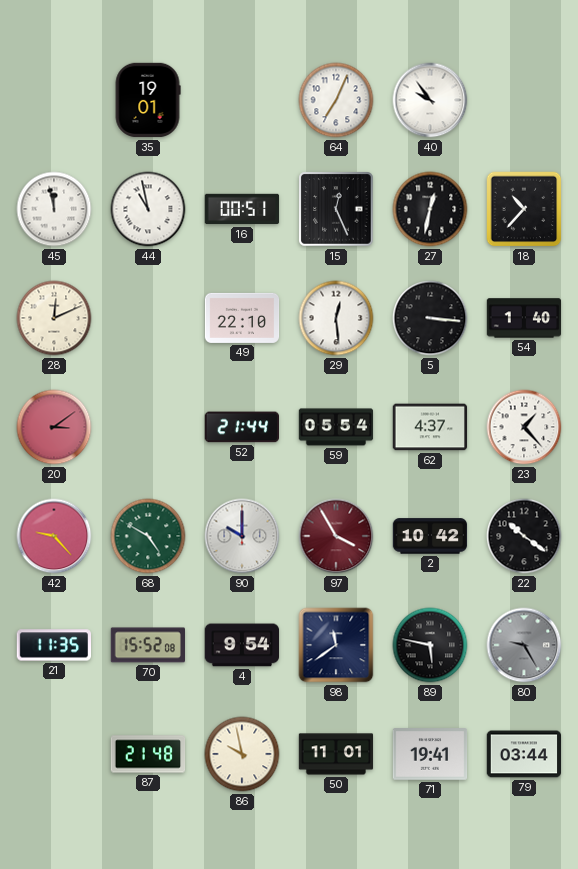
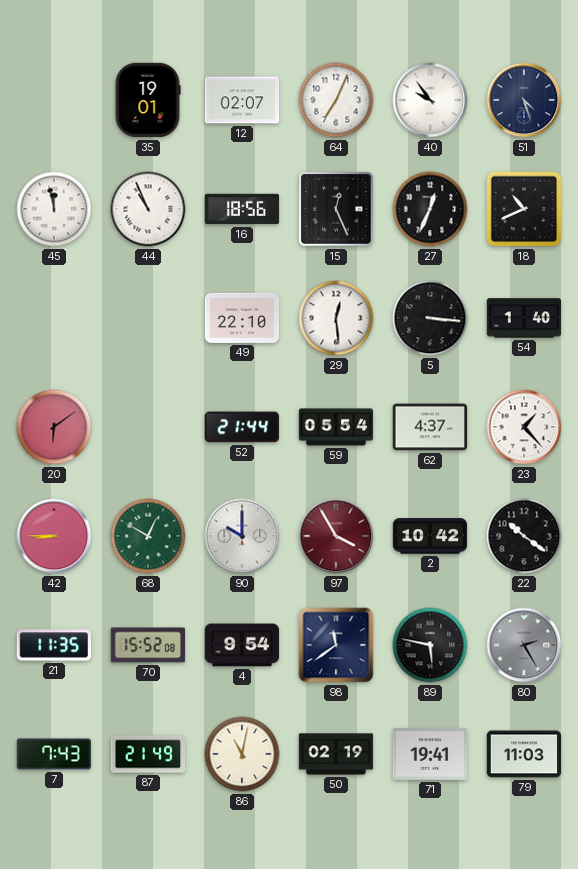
12: none -> 02:07 (242, 100)
51: none -> 4:27 (524, 100)
44: 10:58 -> 10:56 (148, 209)
16: 00:51 -> 18:56 (242, 209)
27: 12:32 -> 12:34 (430, 209)
18: 10:37 -> 10:41 (524, 209)
28: 12:11 -> none (54, 318)
20: 3:09 -> 6:09 (54, 427)
42: 9:23 -> 8:45 (54, 536)
68: 4:50 -> 12:50 (148, 536)
80: 9:25 -> 2:25 (524, 645)
7: none -> 7:43 (53, 754)
87: 21:48 -> 21:49 (148, 754)
86: 9:58 -> 11:02 (242, 754)
50: 11:01 -> 02:19 (336, 754)
79: 03:44 -> 11:03 (524, 754)
